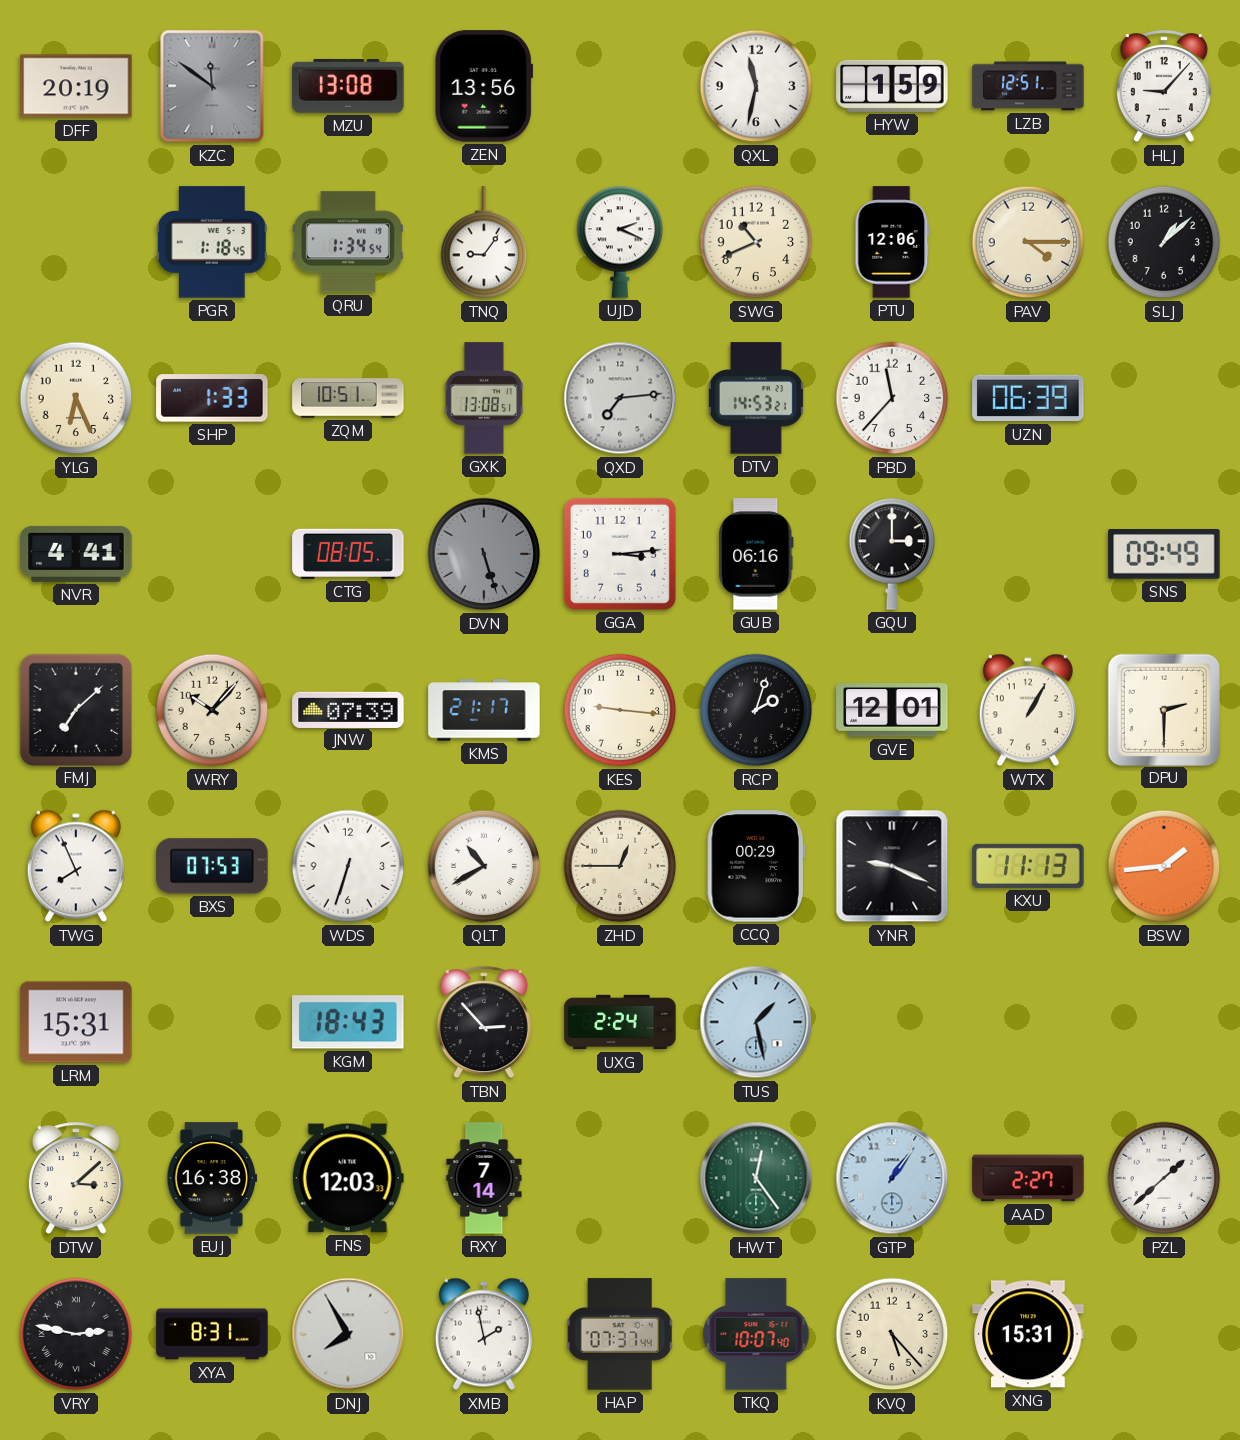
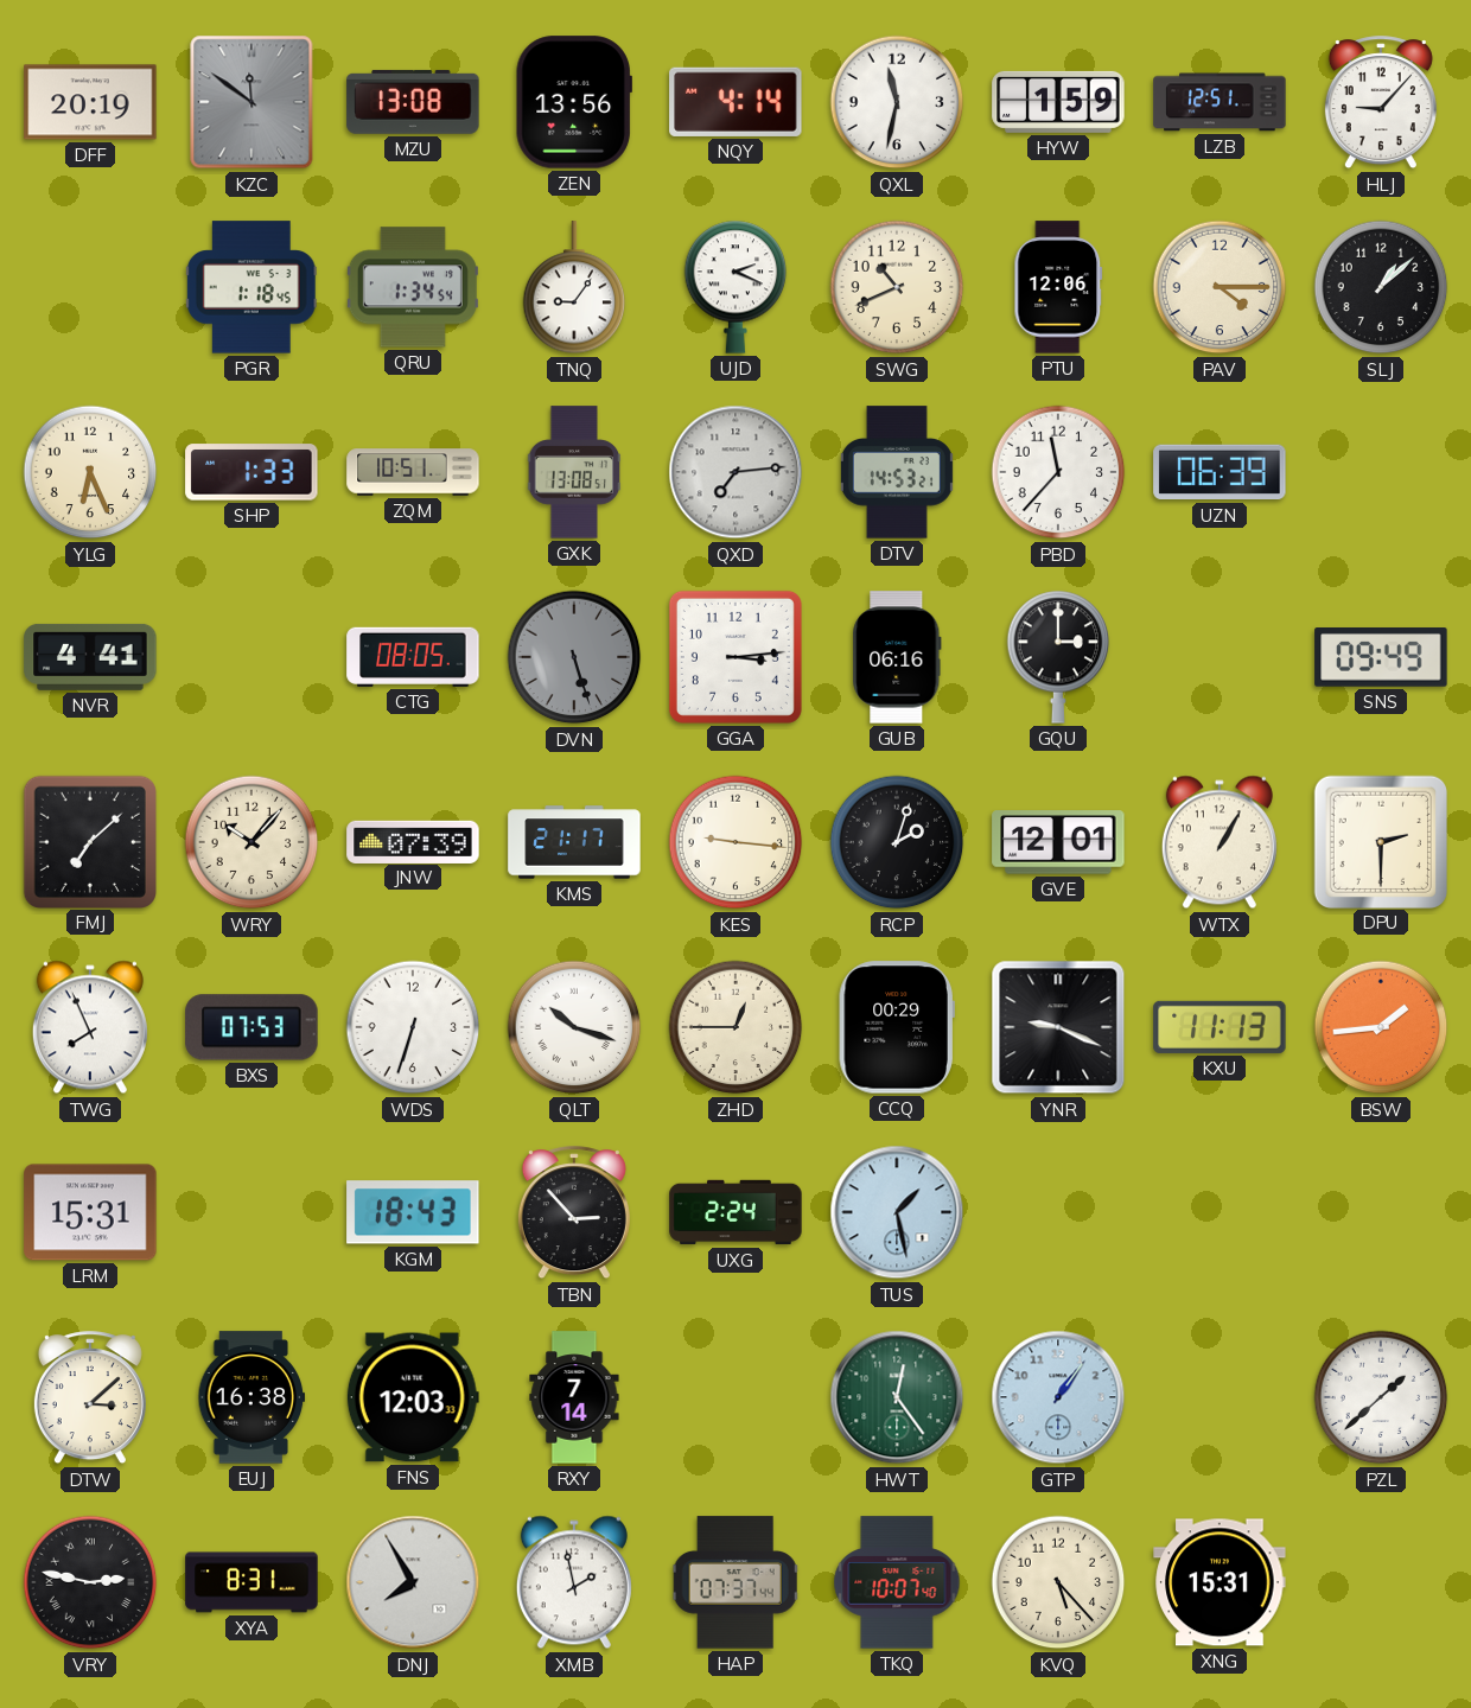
NQY: none -> 4:14 (735, 102)
QLT: 10:40 -> 10:18 (574, 1027)
AAD: 2:27 -> none (1028, 1178)
